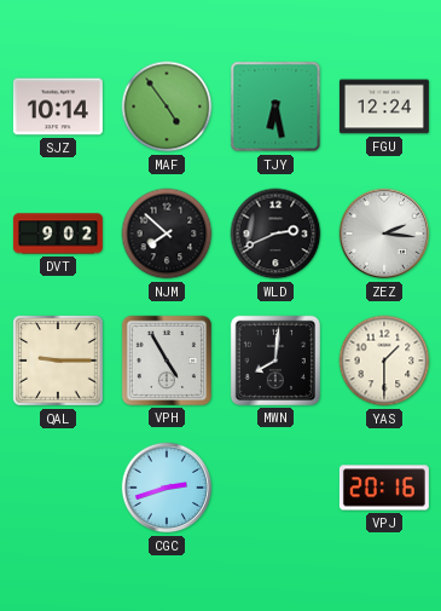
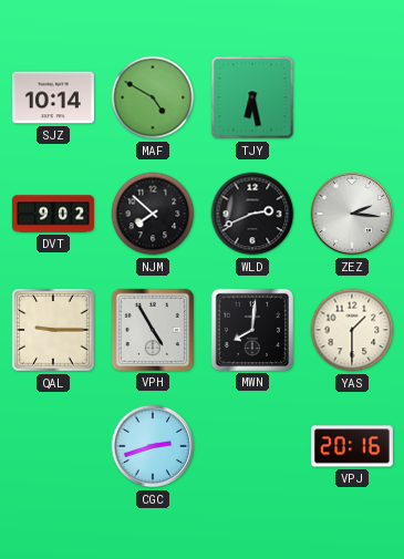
MAF: 4:54 -> 4:50 (153, 97)
FGU: 12:24 -> none (384, 106)
